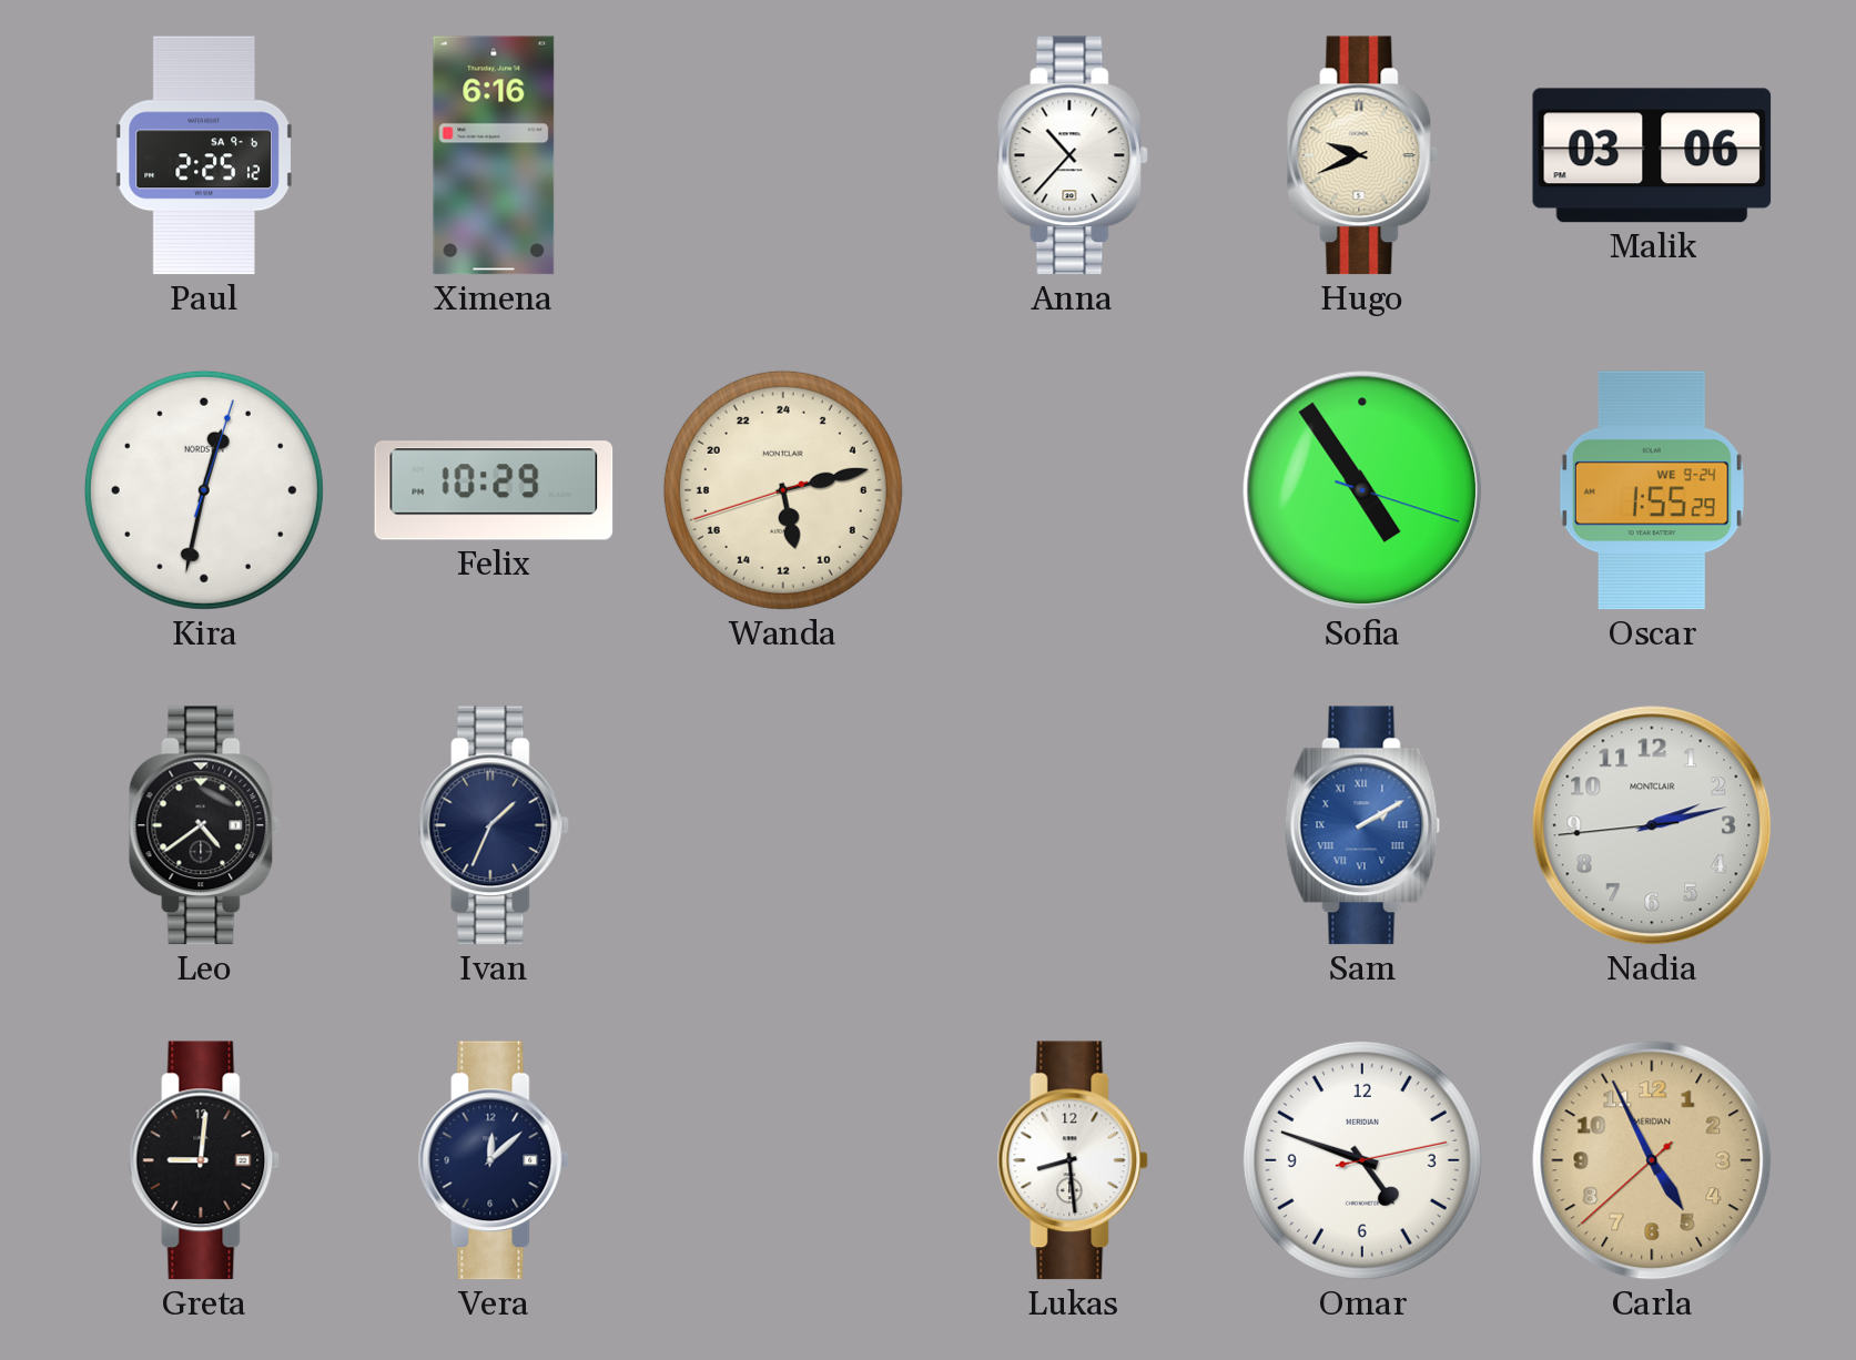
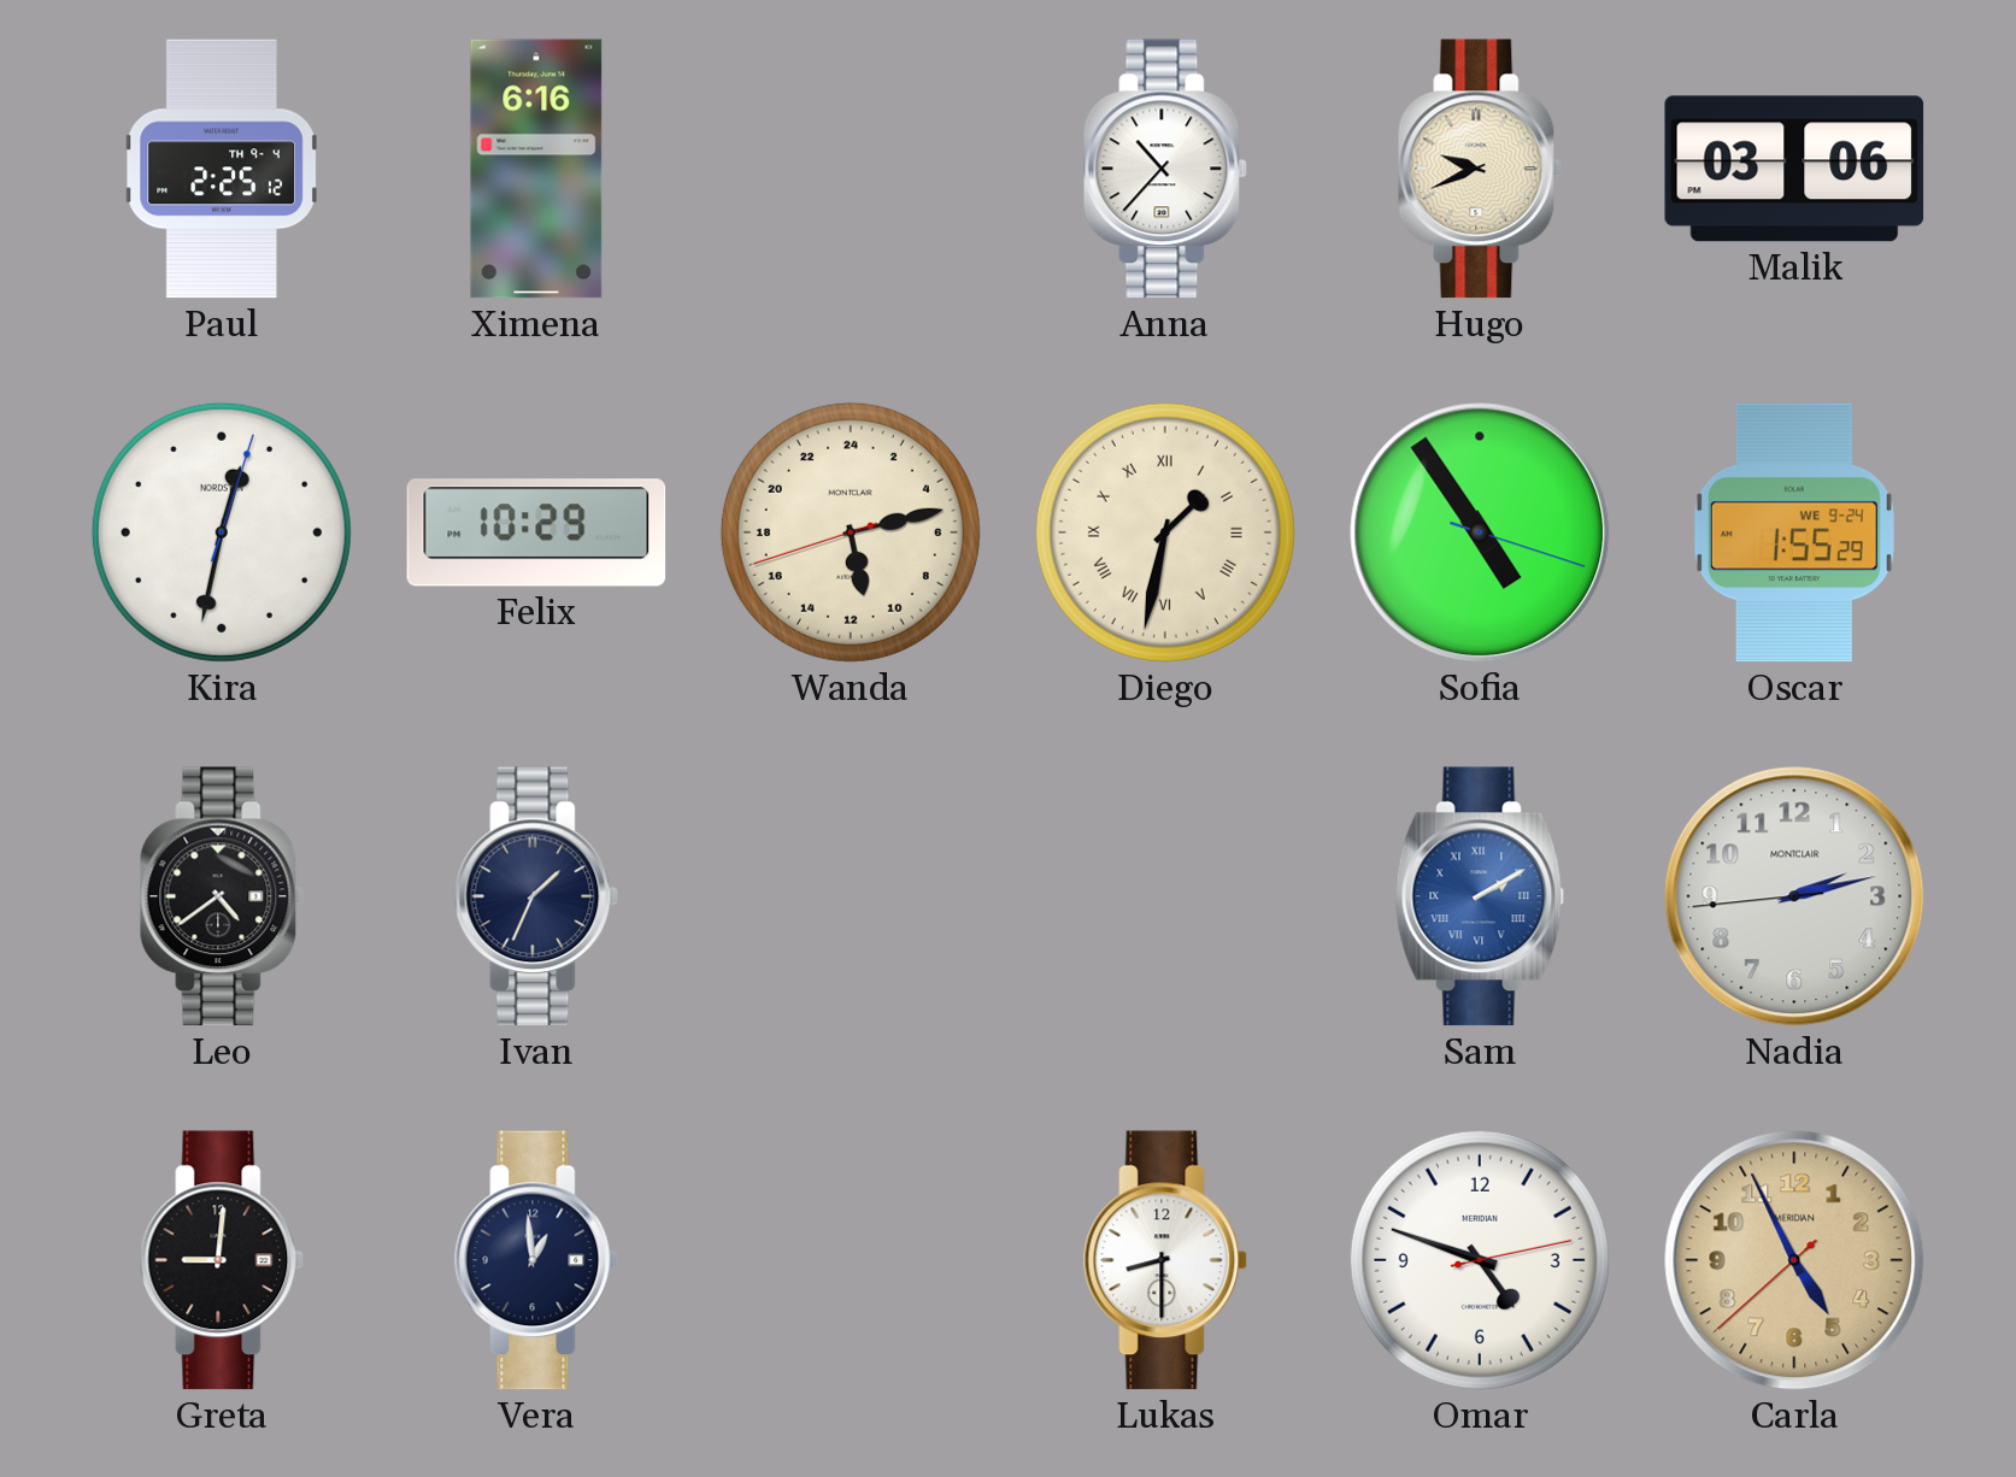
Paul date: SA 9-6 -> TH 9-4 (222, 169)
Diego: none -> 1:32 (1165, 532)
Vera: 12:08 -> 12:59 (536, 1260)
Lukas: 8:29 -> 8:30 (1165, 1260)
